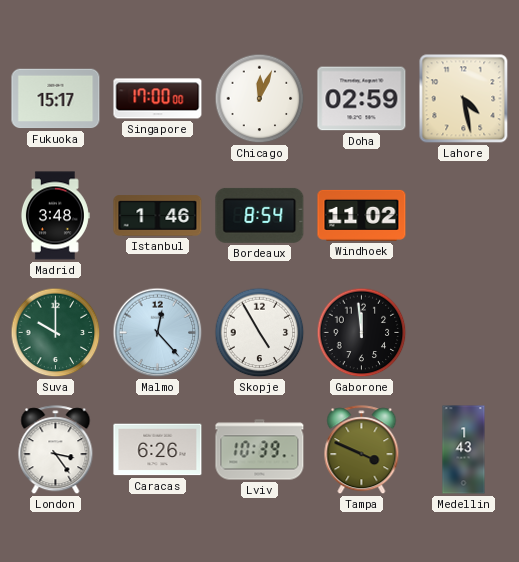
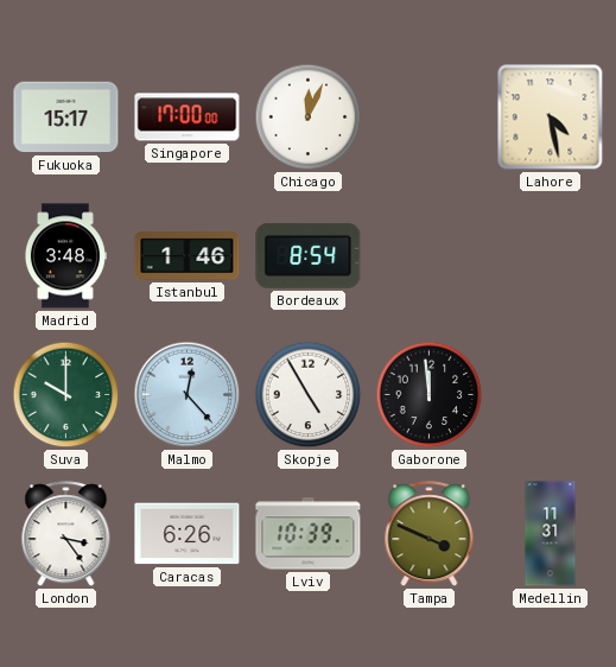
Doha: 02:59 -> none (362, 99)
Windhoek: 11:02 -> none (362, 215)
Medellin: 1:43 -> 11:31 (551, 534)
